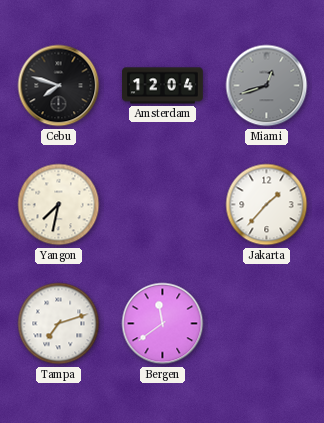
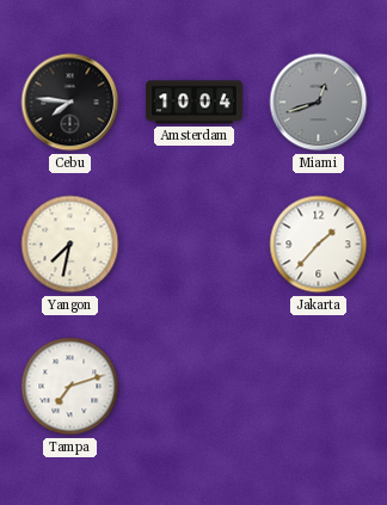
Cebu: 7:48 -> 7:46 (70, 103)
Amsterdam: 12:04 -> 10:04 (195, 103)
Bergen: 11:39 -> none (163, 324)
